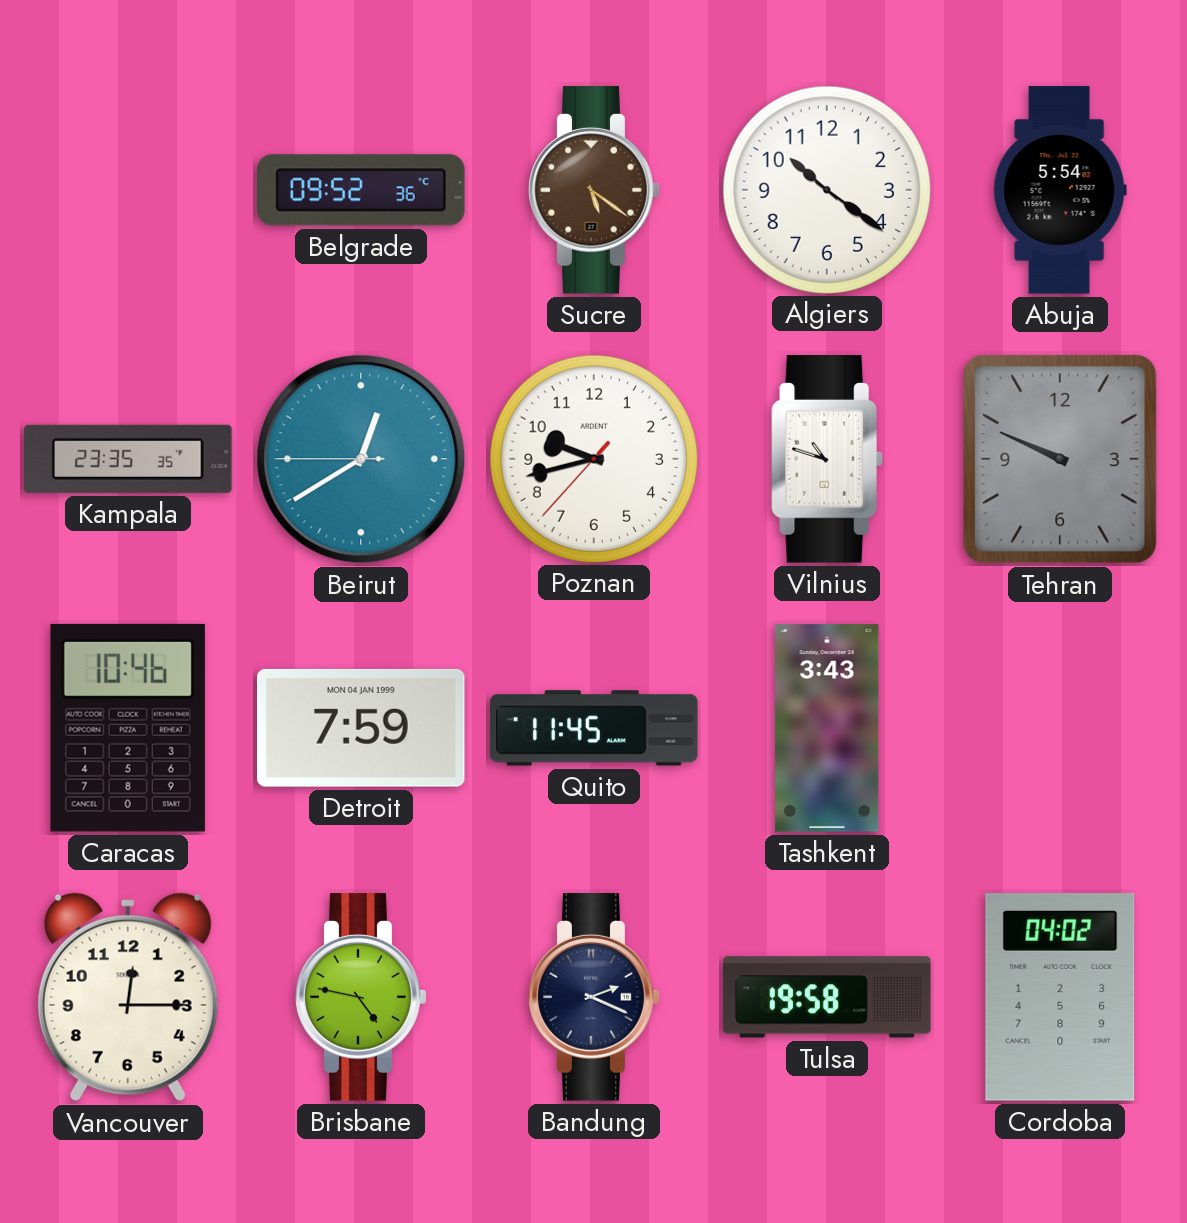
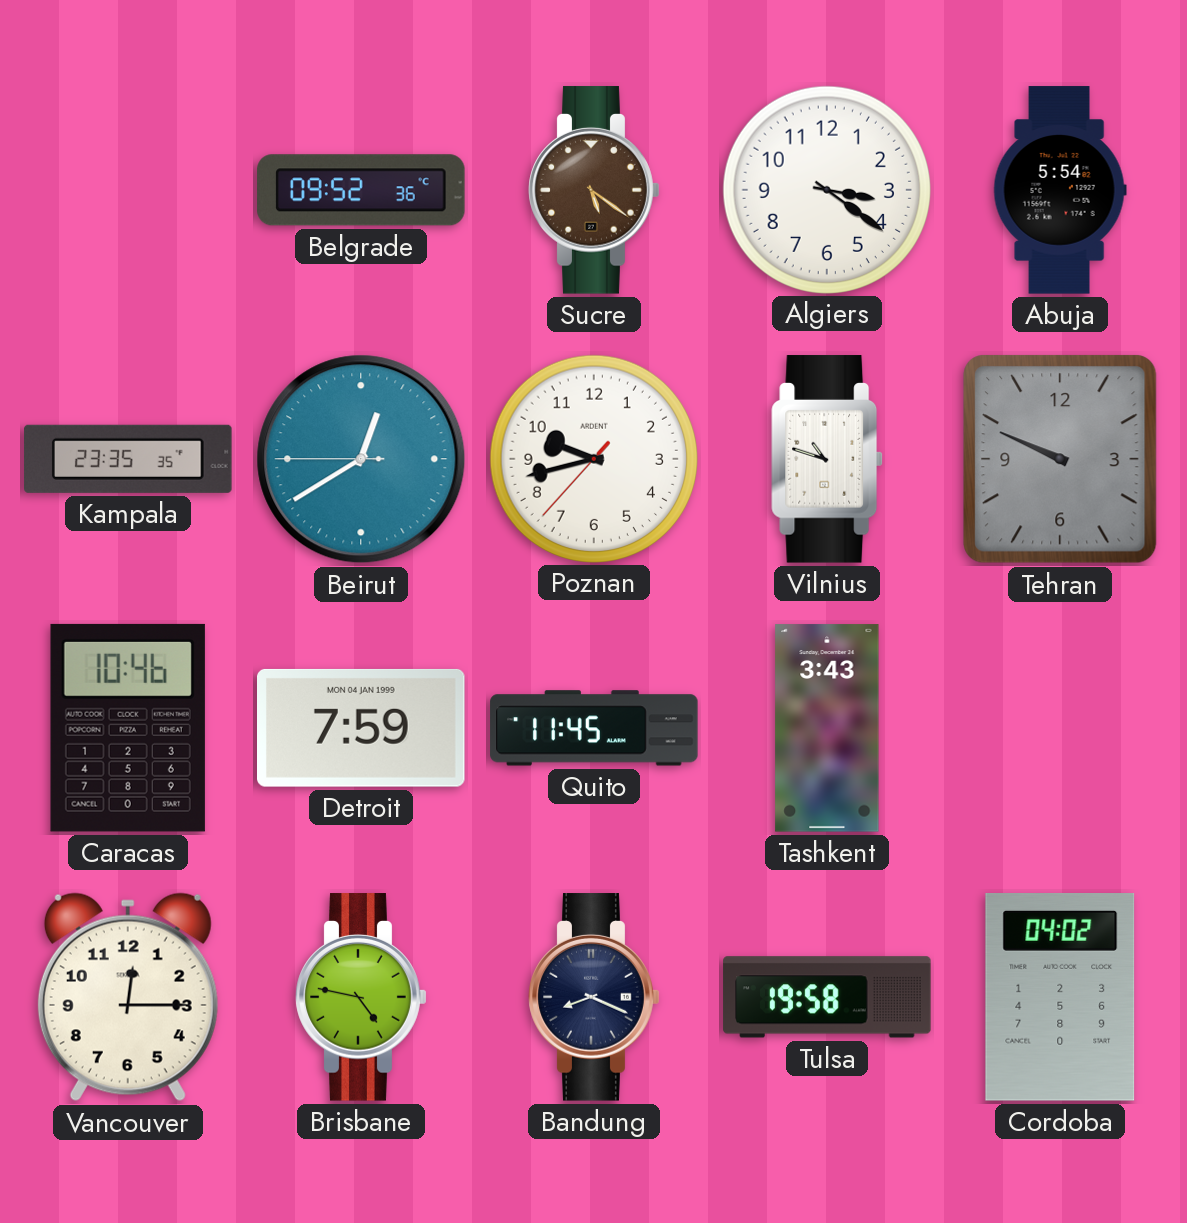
Algiers: 10:21 -> 3:21 (826, 189)
Bandung: 2:19 -> 8:19 (594, 997)
